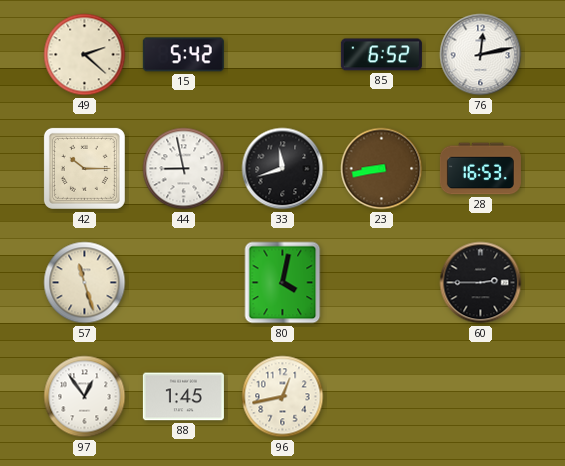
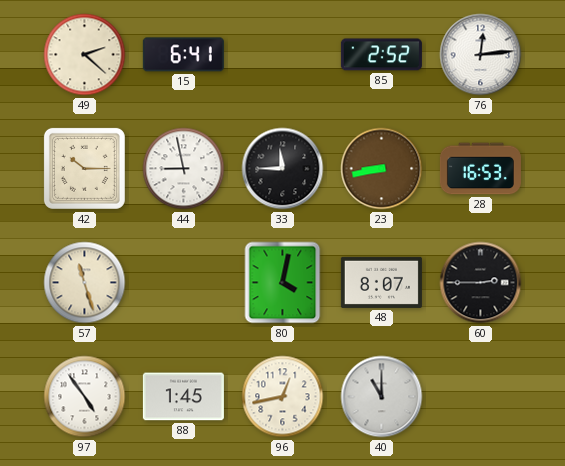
15: 5:42 -> 6:41 (183, 55)
85: 6:52 -> 2:52 (381, 55)
76: 12:13 -> 12:14 (481, 55)
33: 11:42 -> 11:45 (283, 169)
48: none -> 8:07 (381, 282)
97: 12:54 -> 4:54 (85, 397)
40: none -> 11:00 (382, 397)
